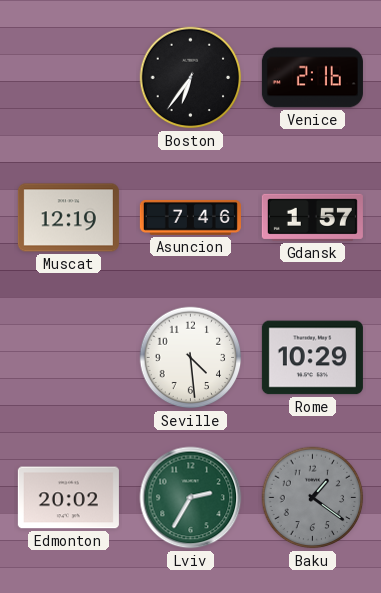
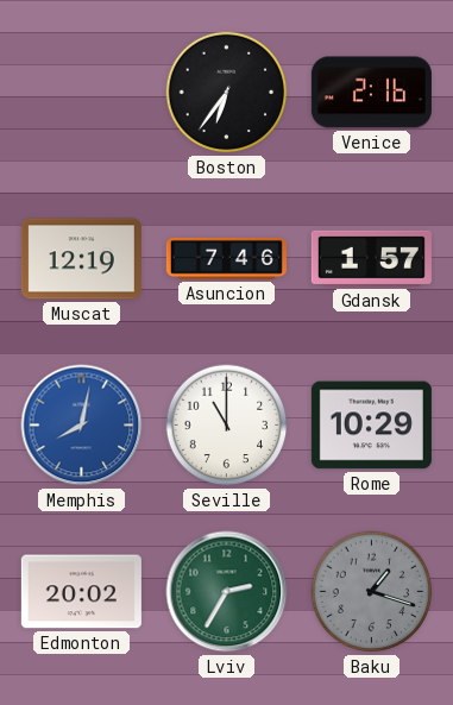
Memphis: none -> 8:02 (82, 426)
Seville: 4:29 -> 11:00 (227, 426)
Baku: 1:21 -> 1:18 (372, 592)
